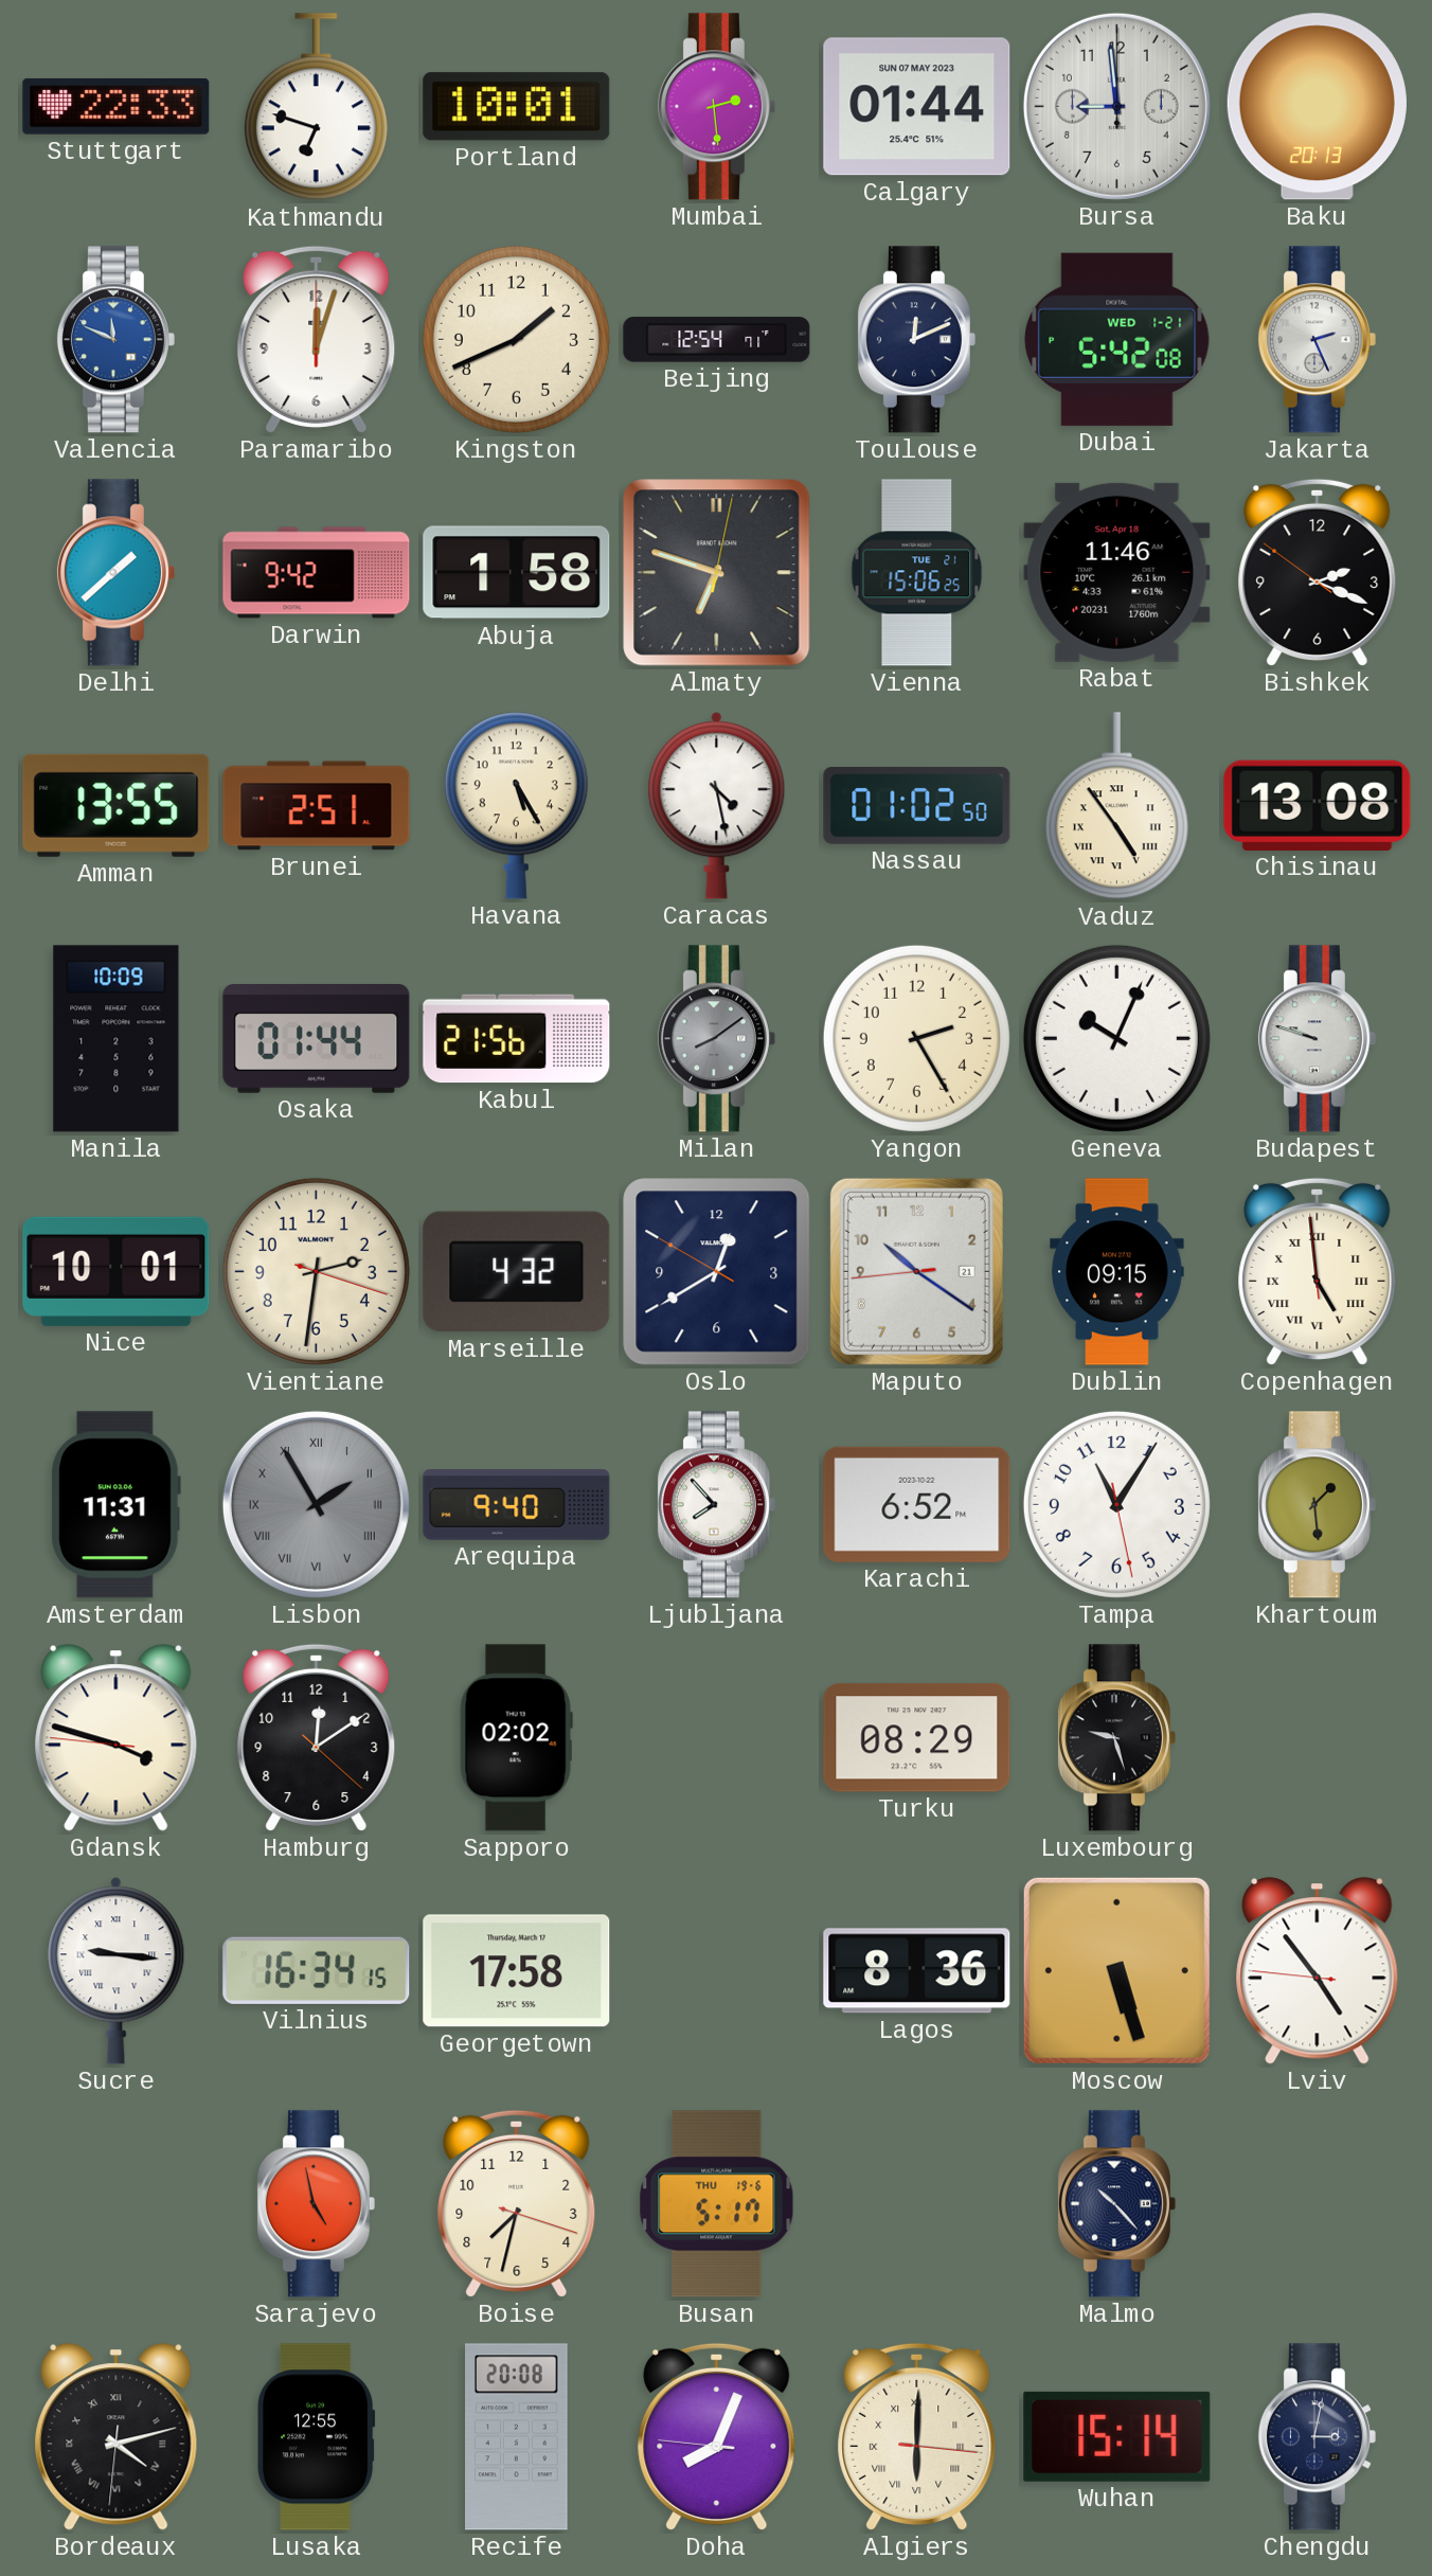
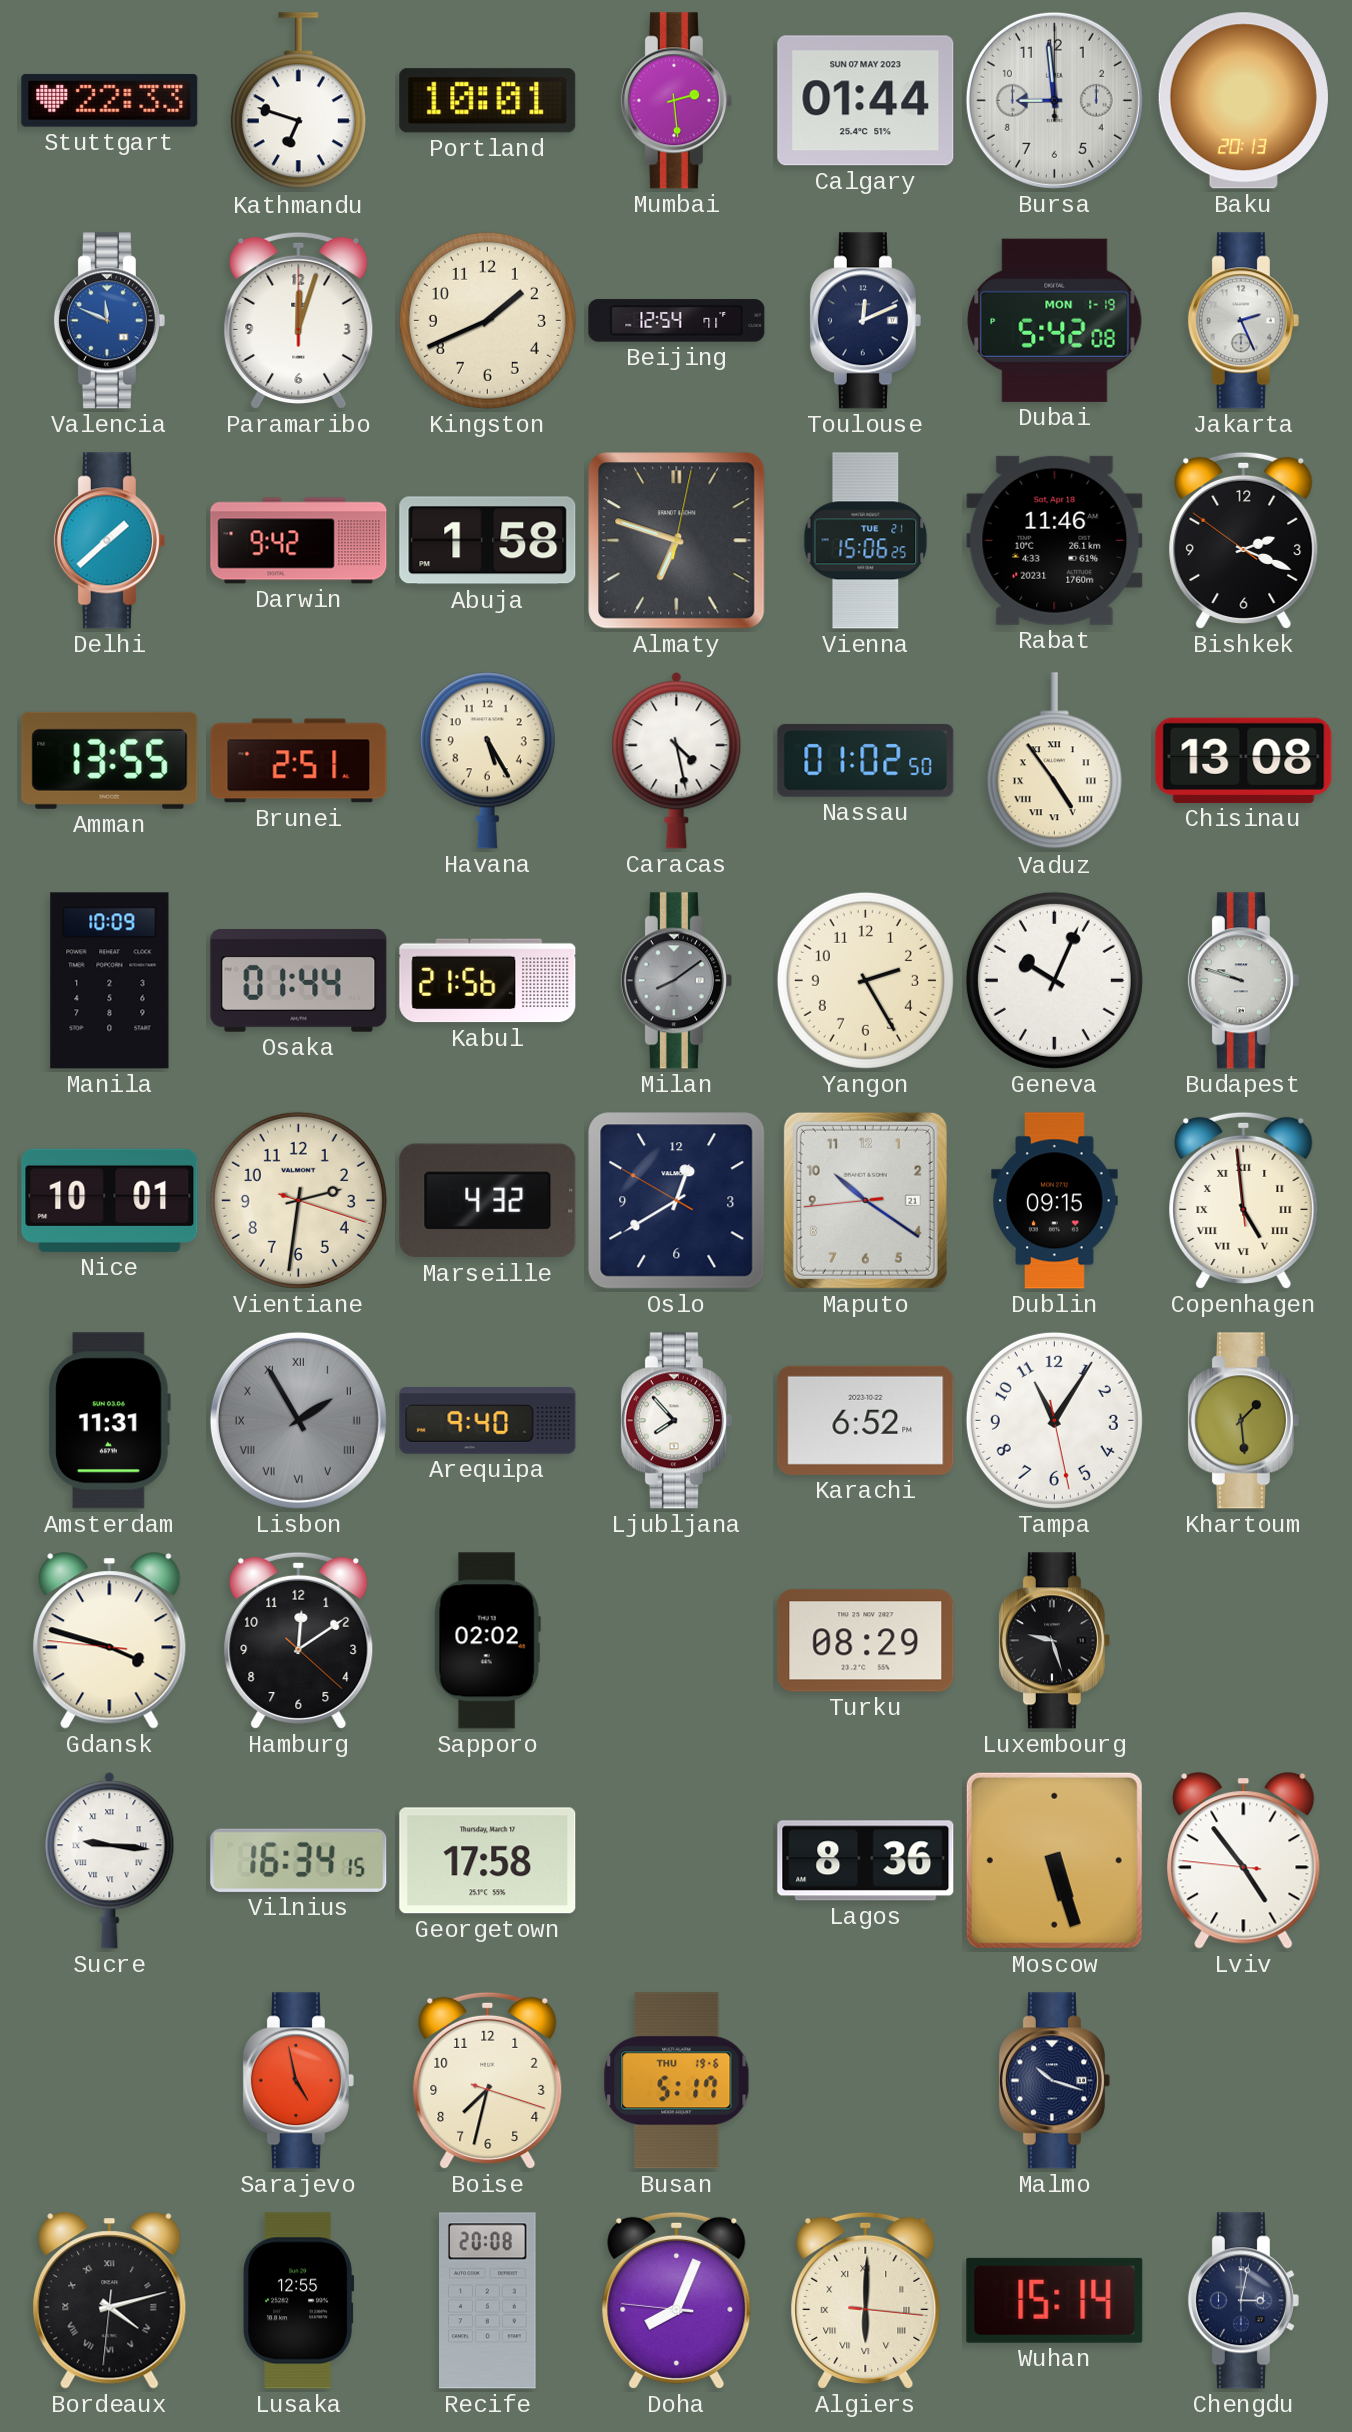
Dubai date: WED 1-21 -> MON 1-19 (1055, 320)
Malmo: 10:23 -> 10:18 (1054, 2081)
